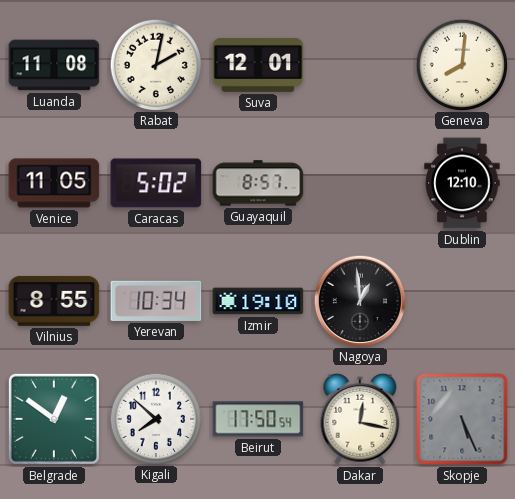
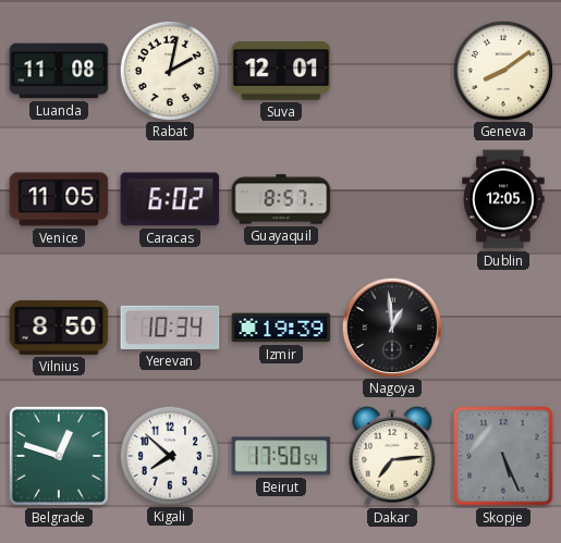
Geneva: 8:01 -> 8:09 (502, 70)
Caracas: 5:02 -> 6:02 (170, 199)
Dublin: 12:10 -> 12:05 (503, 199)
Vilnius: 8:55 -> 8:50 (59, 328)
Izmir: 19:10 -> 19:39 (281, 328)
Belgrade: 12:51 -> 12:48 (59, 456)
Dakar: 12:17 -> 7:14 (392, 456)
